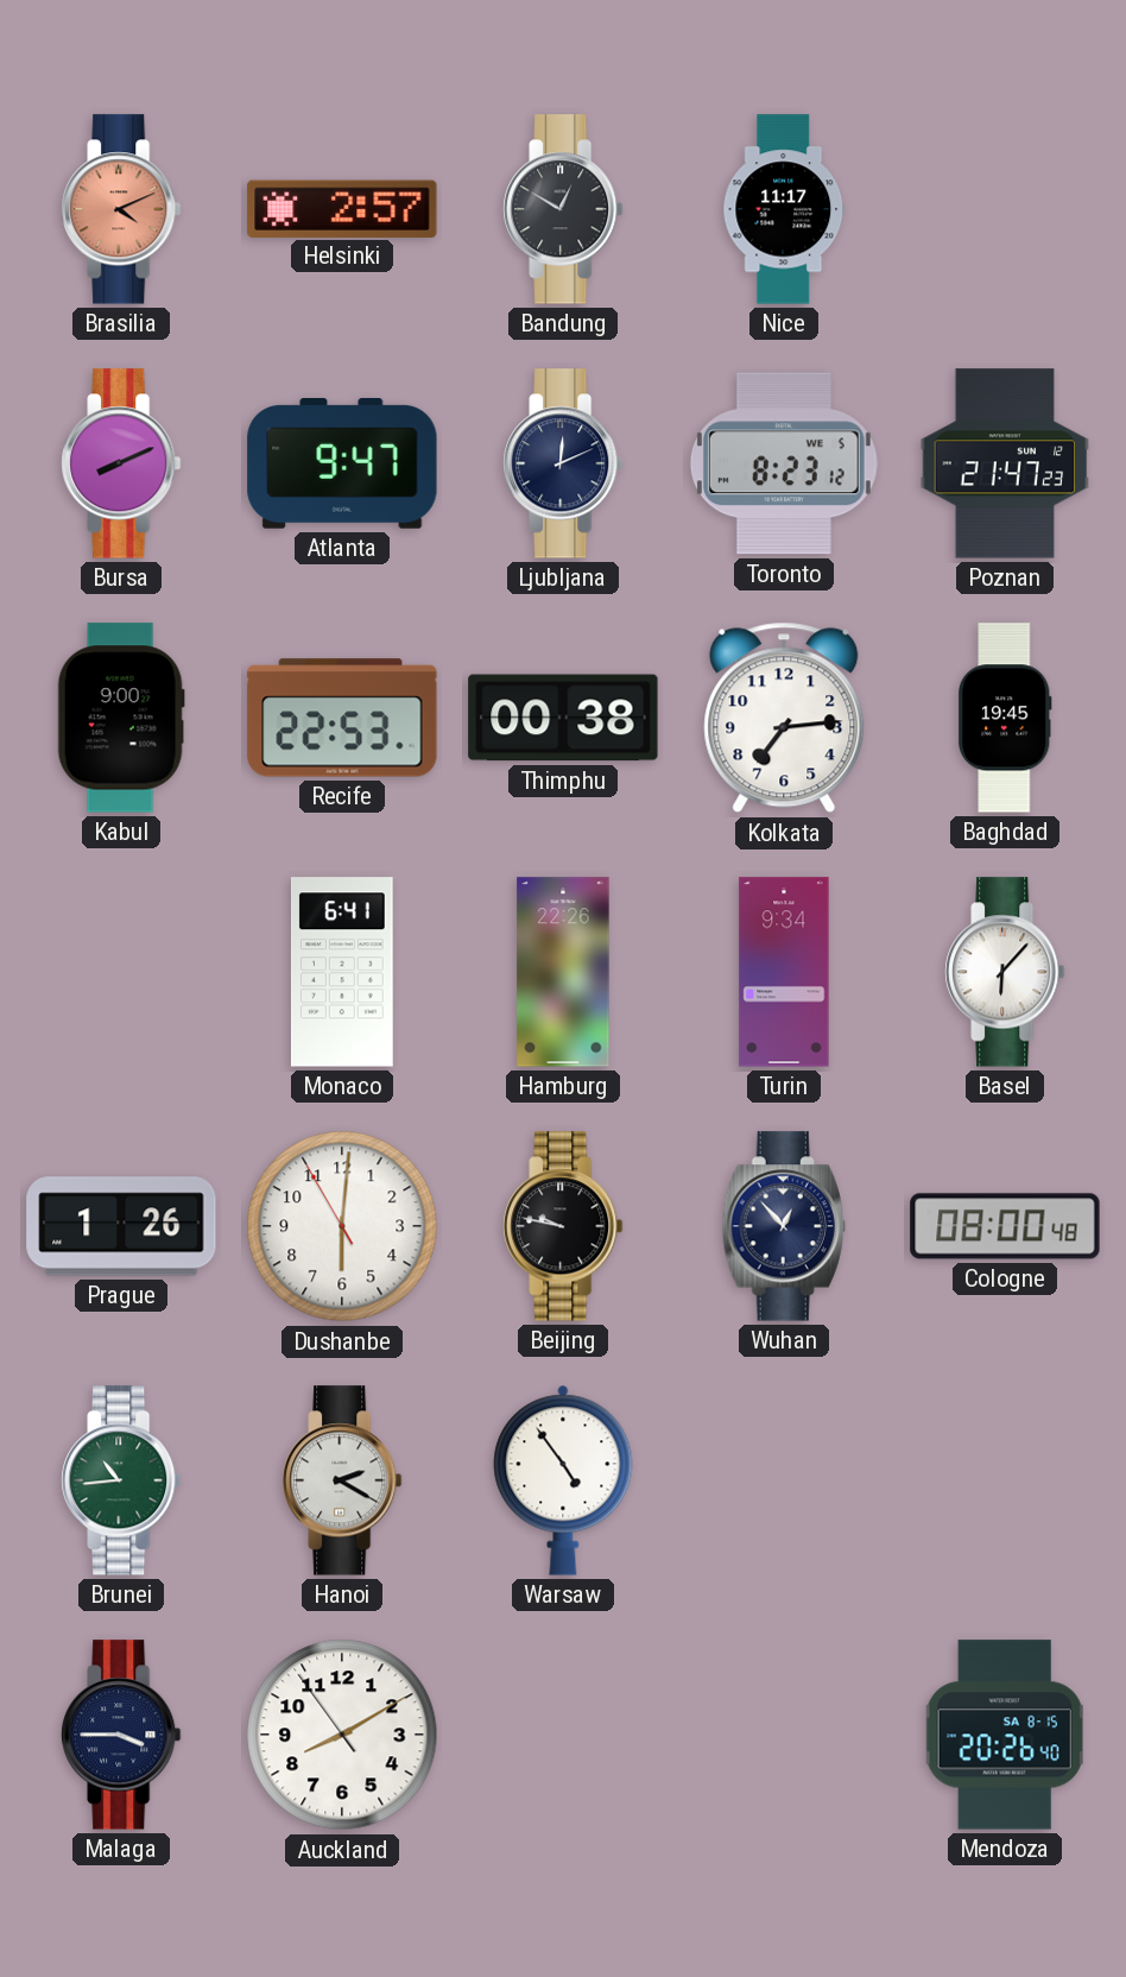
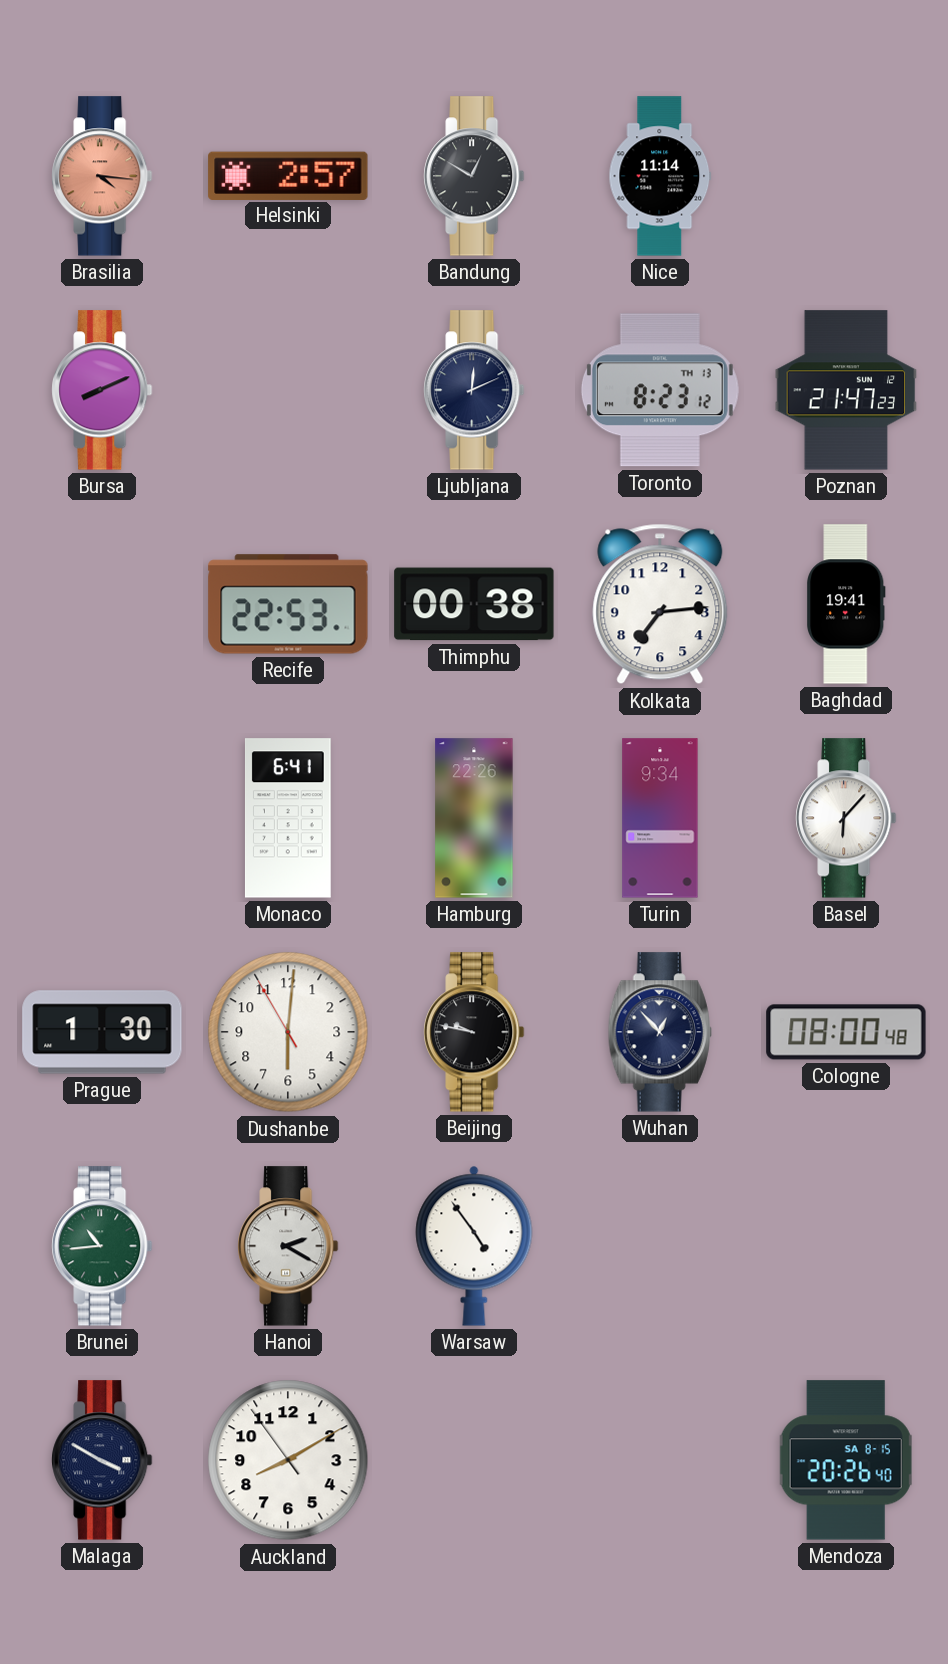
Brasilia: 4:11 -> 4:16 (102, 176)
Nice: 11:17 -> 11:14 (660, 176)
Atlanta: 9:47 -> none (342, 465)
Toronto date: WE 5 -> TH 13 (660, 390)
Kabul: 9:00 -> none (121, 718)
Baghdad: 19:45 -> 19:41 (847, 604)
Prague: 1:26 -> 1:30 (102, 1032)
Malaga: 3:45 -> 3:50 (102, 1460)
